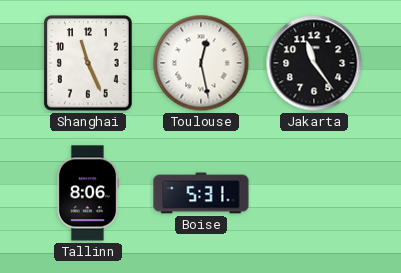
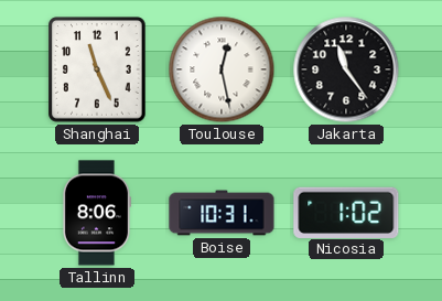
Boise: 5:31 -> 10:31 (222, 213)
Nicosia: none -> 1:02 (346, 212)
